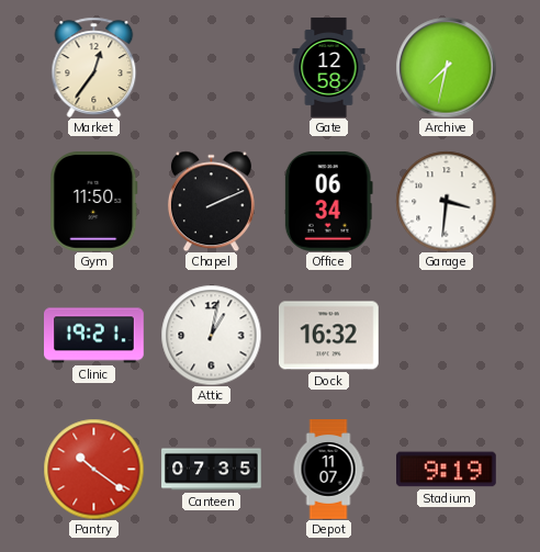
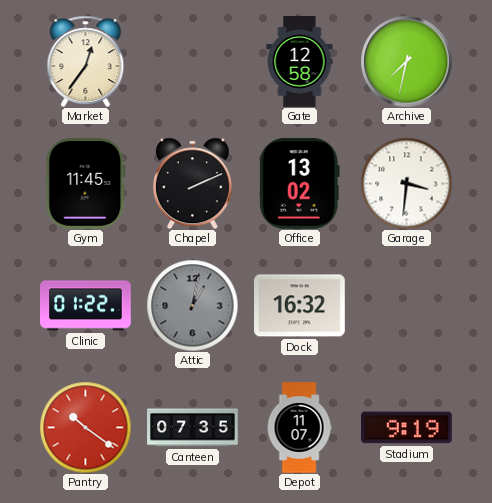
Gym: 11:50 -> 11:45 (86, 184)
Office: 06:34 -> 13:02 (299, 183)
Clinic: 19:21 -> 01:22 (86, 306)
Attic dial: white -> grey (192, 305)
